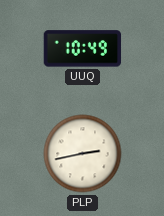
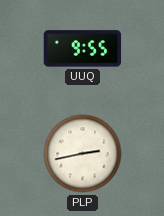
UUQ: 10:49 -> 9:55 (83, 49)
